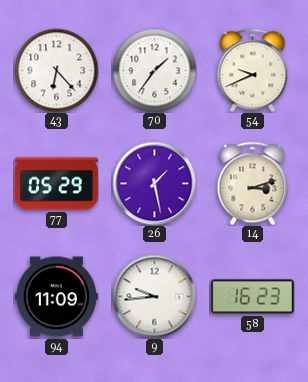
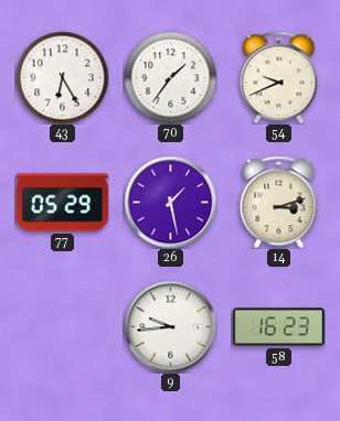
43: 6:23 -> 6:25 (62, 77)
94: 11:09 -> none (56, 297)
